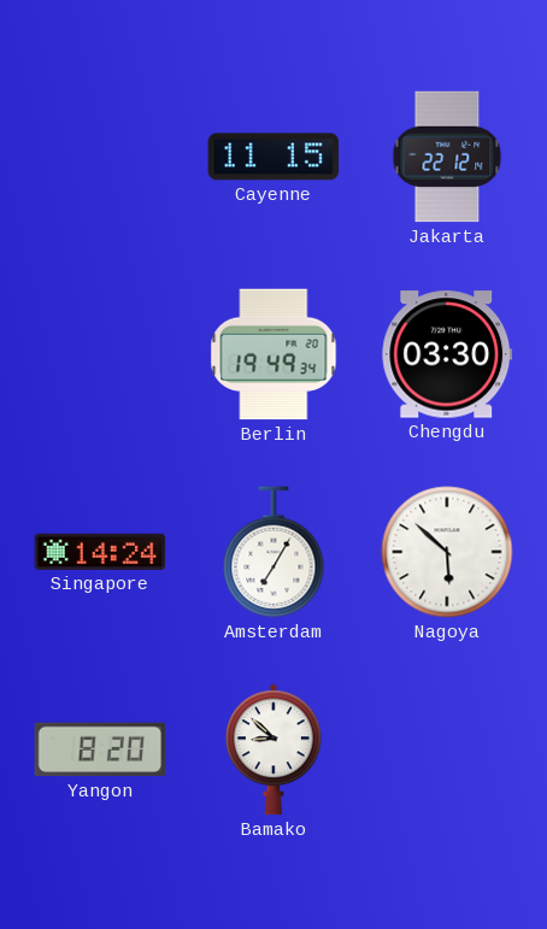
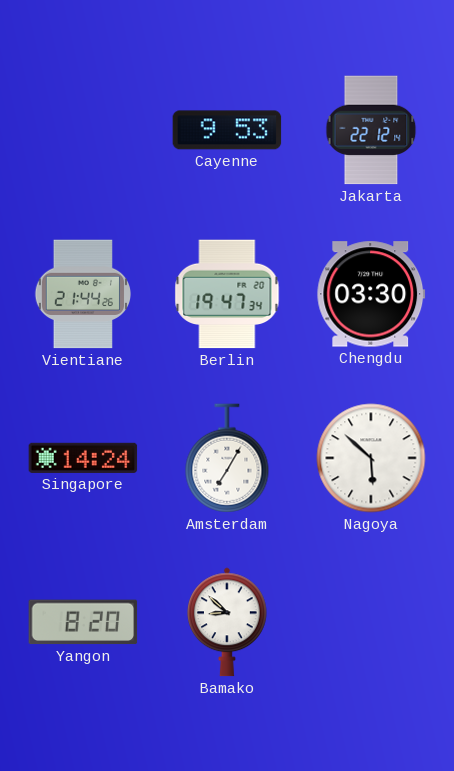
Cayenne: 11:15 -> 9:53 (227, 130)
Vientiane: none -> 21:44 (82, 294)
Berlin: 19:49 -> 19:47 (227, 294)
